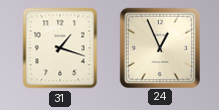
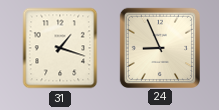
24: 12:56 -> 8:56 (159, 47)
